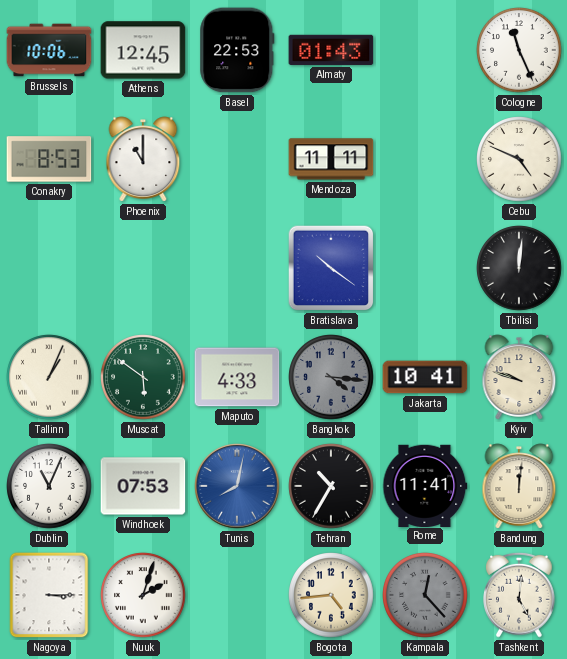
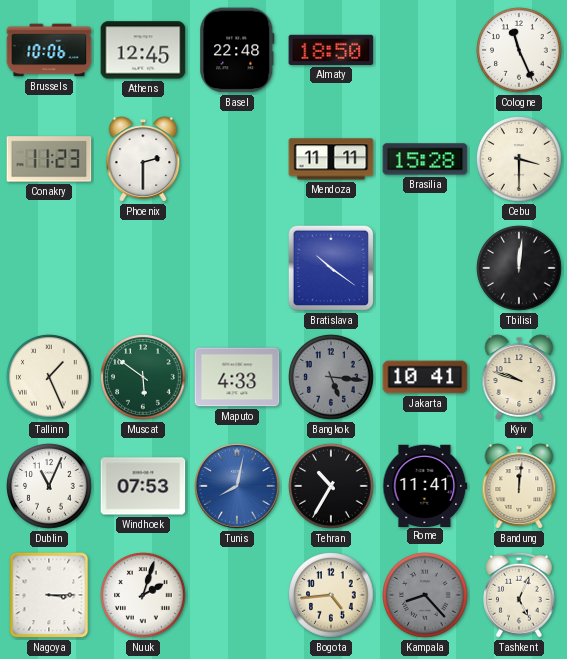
Basel: 22:53 -> 22:48 (237, 50)
Almaty: 01:43 -> 18:50 (331, 50)
Conakry: 8:53 -> 11:23 (49, 159)
Phoenix: 11:00 -> 2:30 (143, 159)
Brasilia: none -> 15:28 (425, 159)
Cebu: 4:49 -> 3:30 (519, 159)
Tallinn: 1:04 -> 1:26 (49, 377)
Bangkok: 4:16 -> 5:16 (331, 377)
Kampala: 12:23 -> 8:23 (425, 595)
Tashkent: 5:01 -> 5:04 (519, 595)
